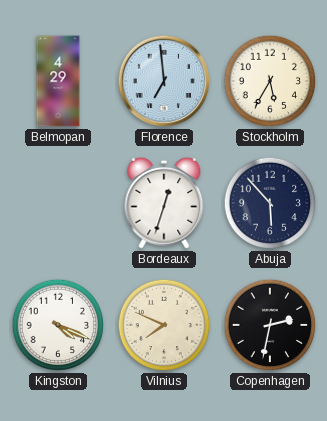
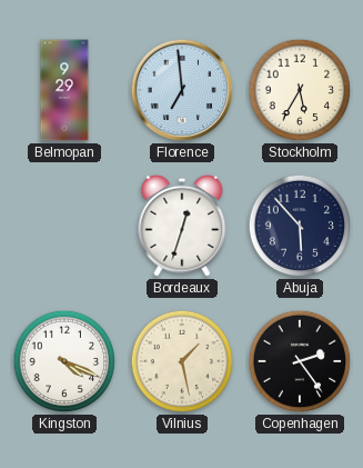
Belmopan: 4:29 -> 9:29 (64, 90)
Vilnius: 7:49 -> 1:28 (182, 361)
Copenhagen: 2:32 -> 2:24 (300, 361)
